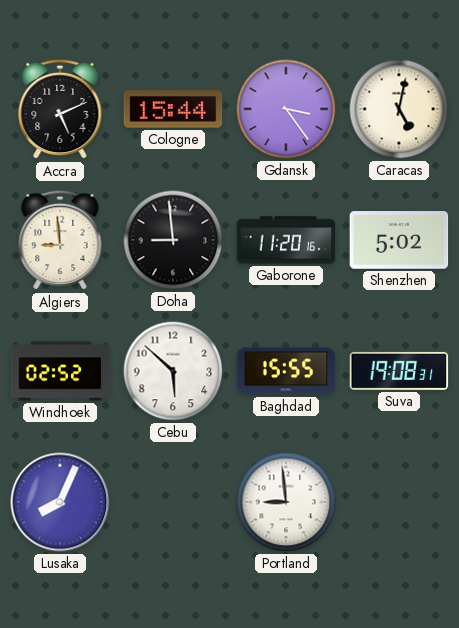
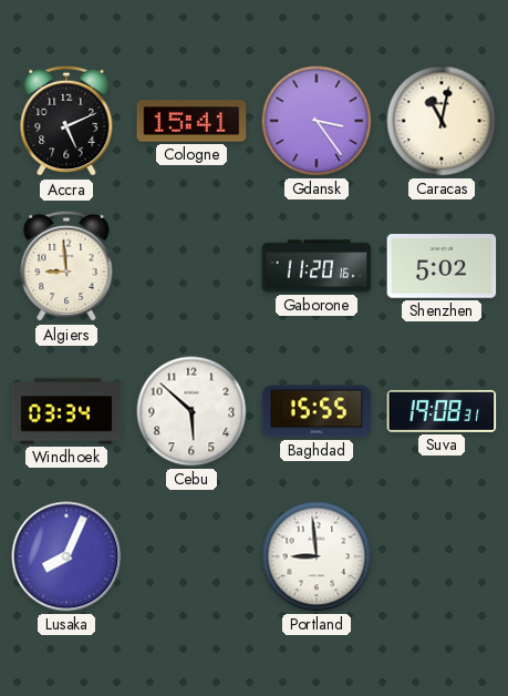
Cologne: 15:44 -> 15:41 (191, 121)
Caracas: 5:02 -> 11:02 (442, 121)
Doha: 8:59 -> none (173, 240)
Windhoek: 02:52 -> 03:34 (66, 411)
